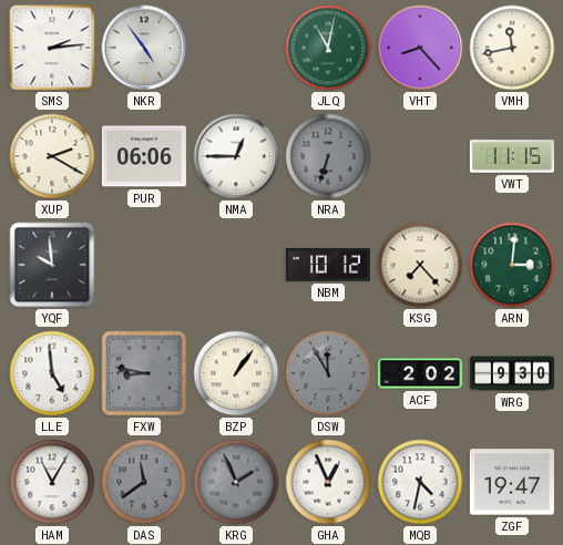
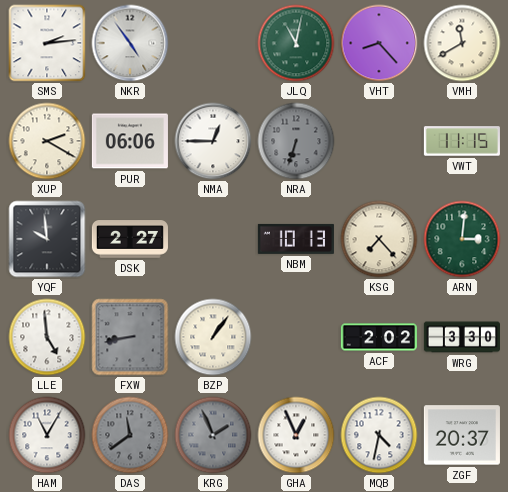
VMH: 11:43 -> 11:40 (462, 43)
DSK: none -> 2:27 (130, 239)
NBM: 10:12 -> 10:13 (296, 239)
FXW: 8:47 -> 8:43 (130, 337)
DSW: 11:55 -> none (328, 373)
WRG: 9:30 -> 3:30 (462, 337)
ZGF: 19:47 -> 20:37 (462, 435)
